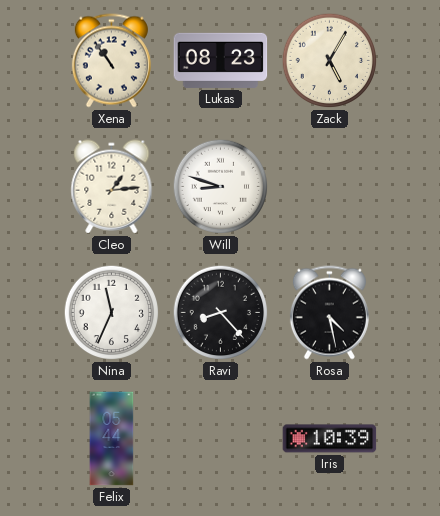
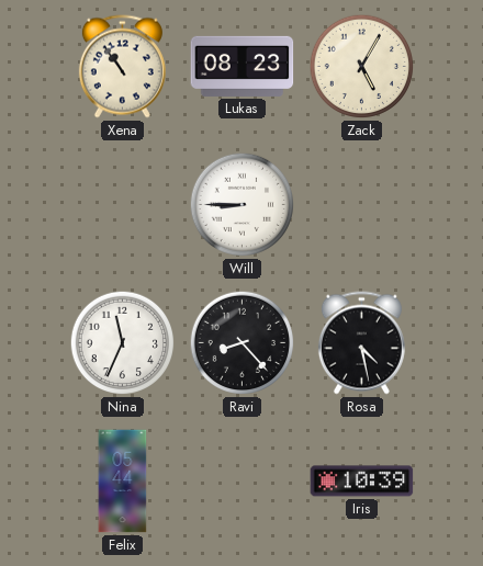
Cleo: 1:14 -> none (112, 187)
Will: 8:48 -> 8:45 (243, 205)
